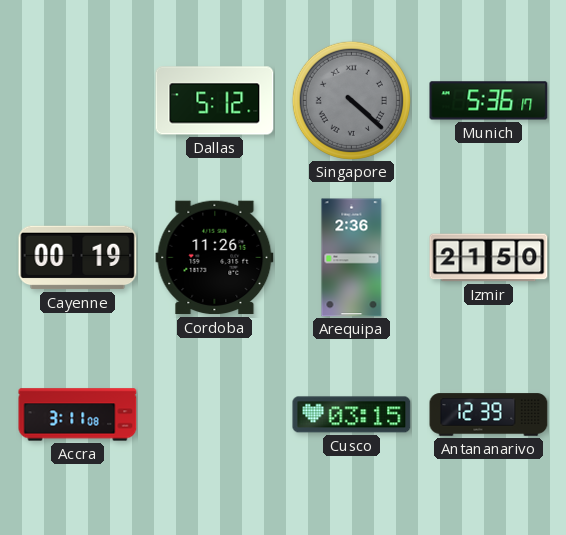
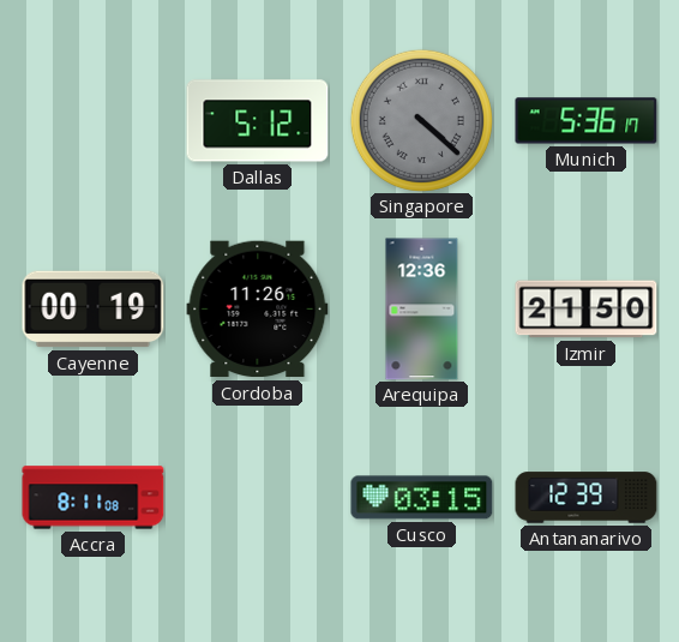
Arequipa: 2:36 -> 12:36 (422, 310)
Accra: 3:11 -> 8:11 (94, 498)
